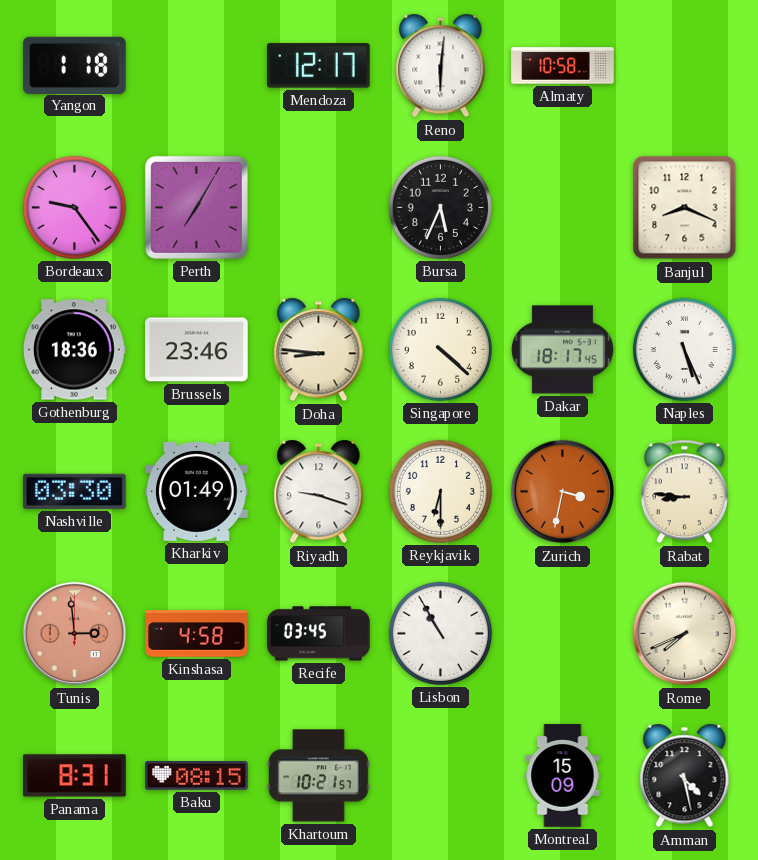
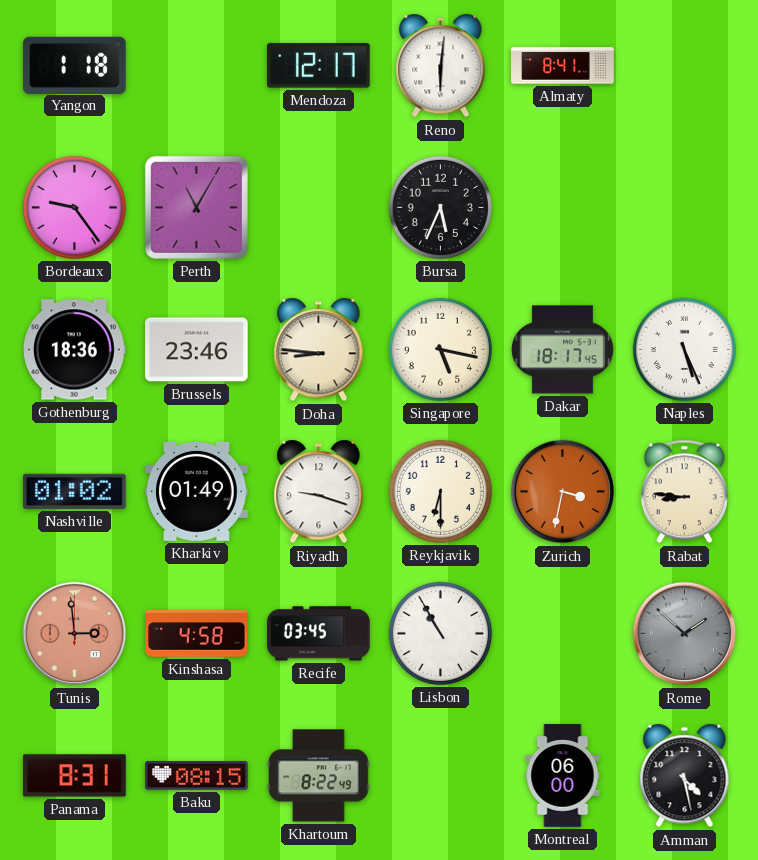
Almaty: 10:58 -> 8:41 (563, 66)
Perth: 7:05 -> 11:05 (196, 207)
Banjul: 8:19 -> none (685, 208)
Singapore: 4:22 -> 5:17 (440, 349)
Nashville: 03:30 -> 01:02 (75, 491)
Rome: 7:41 -> 1:52 (685, 634)
Rome dial: cream -> grey (685, 634)
Khartoum: 10:21 -> 8:22 (319, 776)
Montreal: 15:09 -> 06:00 (563, 776)
